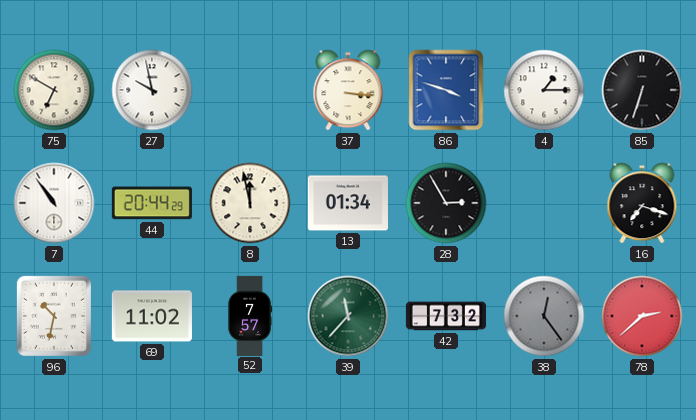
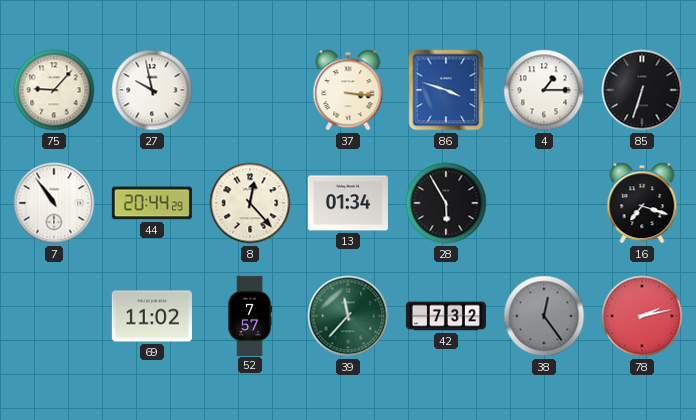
75: 6:50 -> 9:07 (54, 90)
8: 11:58 -> 12:23 (250, 203)
28: 2:55 -> 5:55 (446, 203)
96: 10:32 -> none (54, 316)
78: 2:38 -> 2:13 (642, 316)
